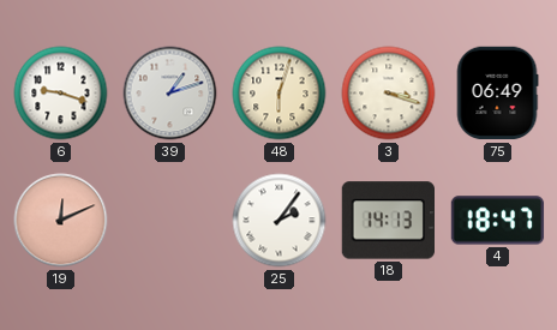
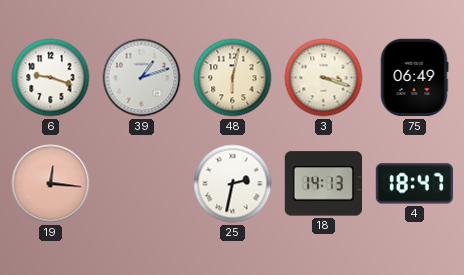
48: 6:03 -> 6:02 (233, 78)
19: 12:11 -> 12:16 (51, 184)
25: 2:06 -> 2:32 (233, 184)
